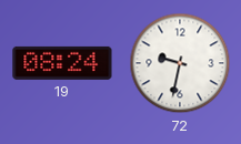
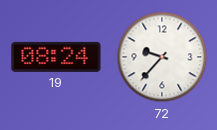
72: 9:32 -> 9:37 (162, 57)
